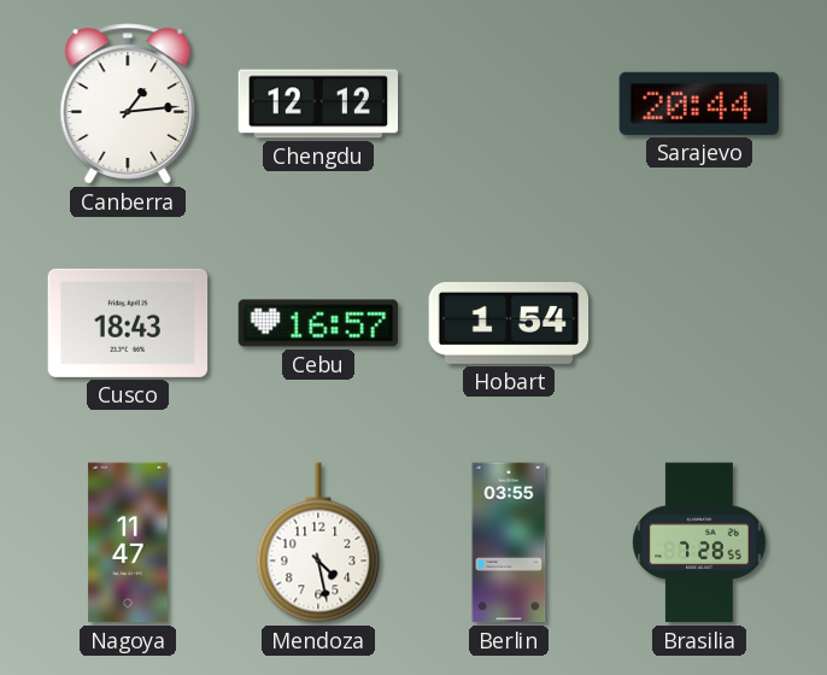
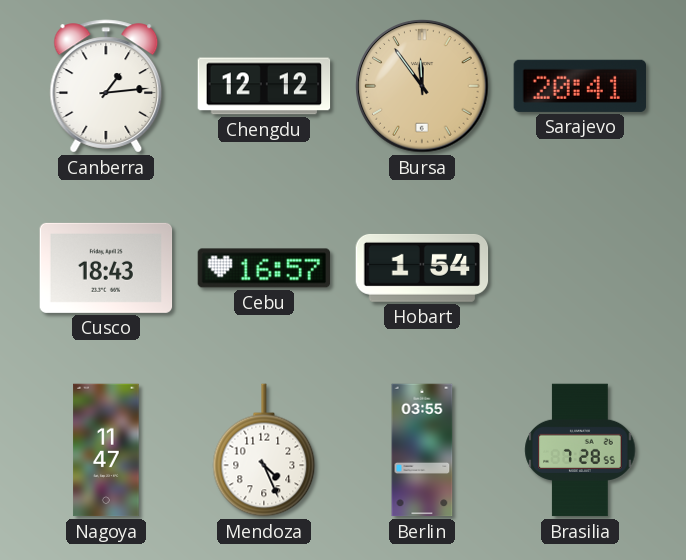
Bursa: none -> 11:54 (422, 86)
Sarajevo: 20:44 -> 20:41 (579, 86)
Mendoza: 4:28 -> 4:26 (264, 450)
